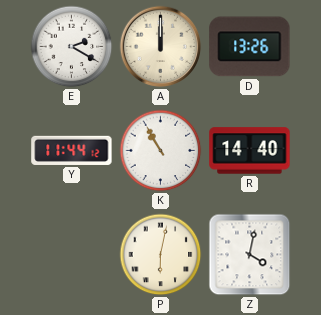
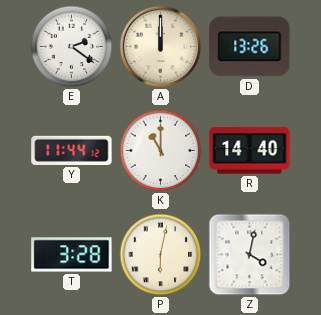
E: 2:20 -> 2:21 (72, 47)
K: 10:55 -> 11:00 (161, 151)
T: none -> 3:28 (72, 255)
